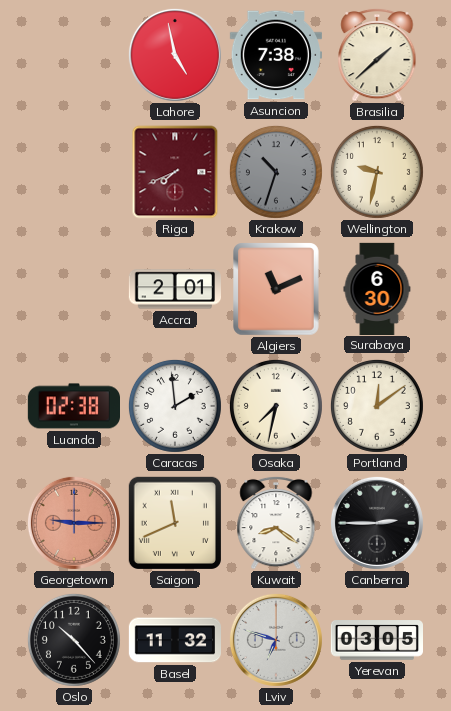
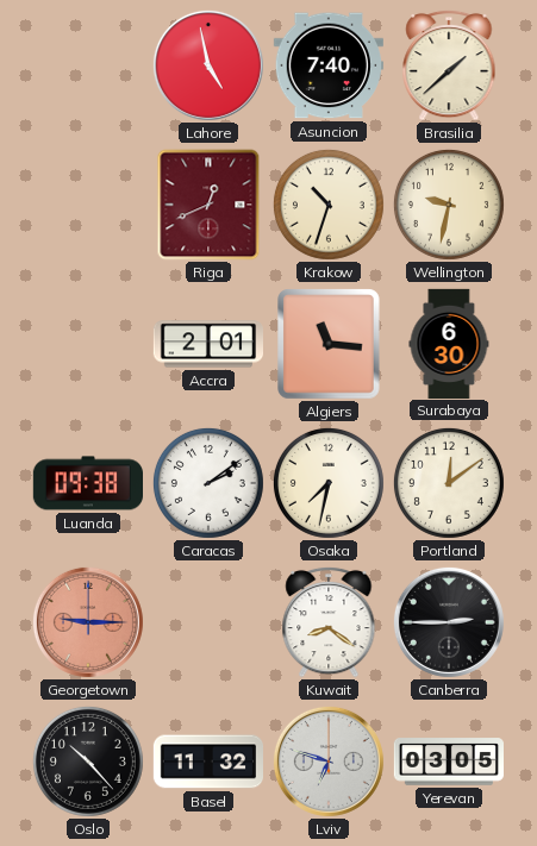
Asuncion: 7:38 -> 7:40 (329, 65)
Riga: 7:41 -> 12:41 (208, 205)
Krakow dial: grey -> cream (329, 205)
Algiers: 11:11 -> 11:16 (330, 344)
Luanda: 02:38 -> 09:38 (87, 483)
Caracas: 1:59 -> 2:09 (208, 483)
Saigon: 11:41 -> none (175, 523)
